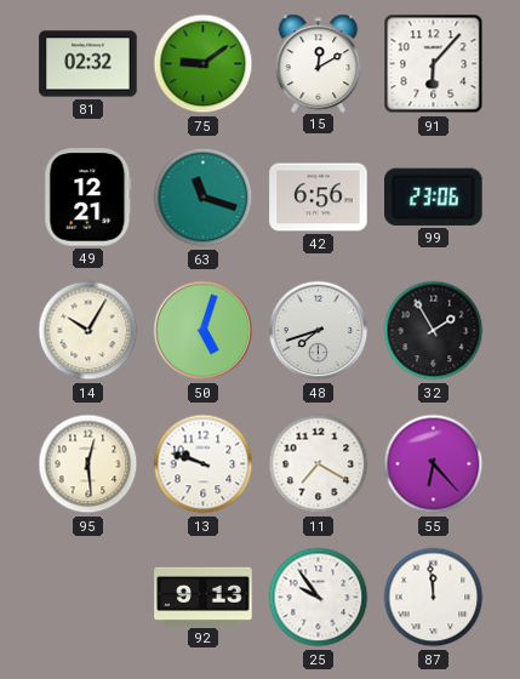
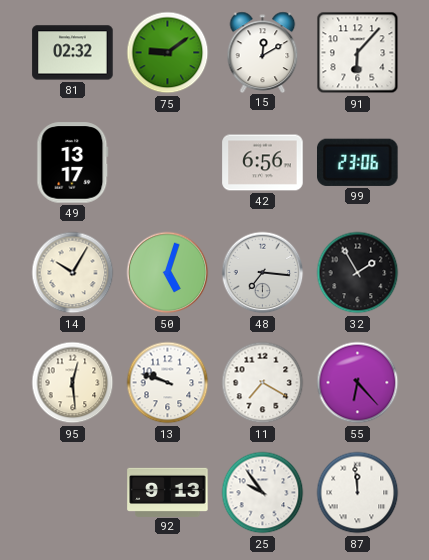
49: 12:21 -> 13:17 (73, 163)
63: 11:18 -> none (204, 198)
48: 7:42 -> 7:16 (263, 273)
